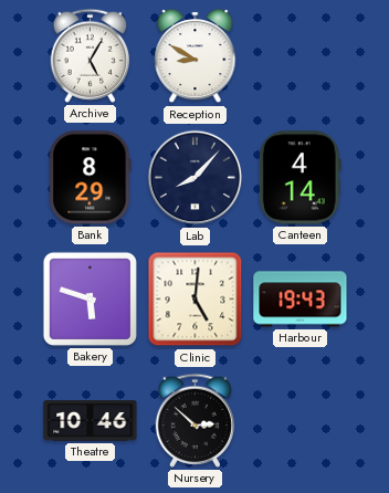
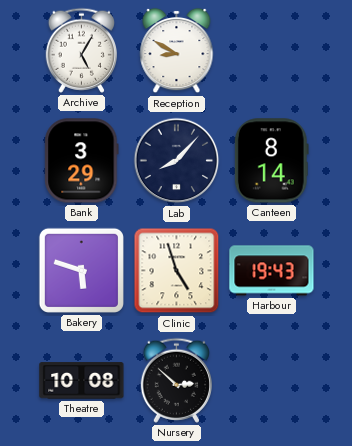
Bank: 8:29 -> 3:29 (82, 161)
Canteen: 4:14 -> 8:14 (271, 161)
Clinic: 5:01 -> 4:57 (177, 271)
Theatre: 10:46 -> 10:08 (82, 381)
